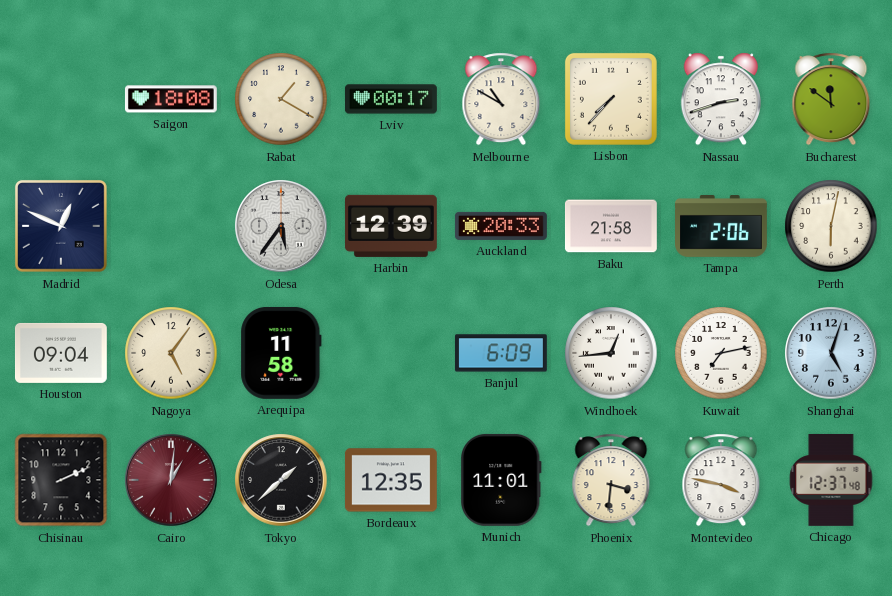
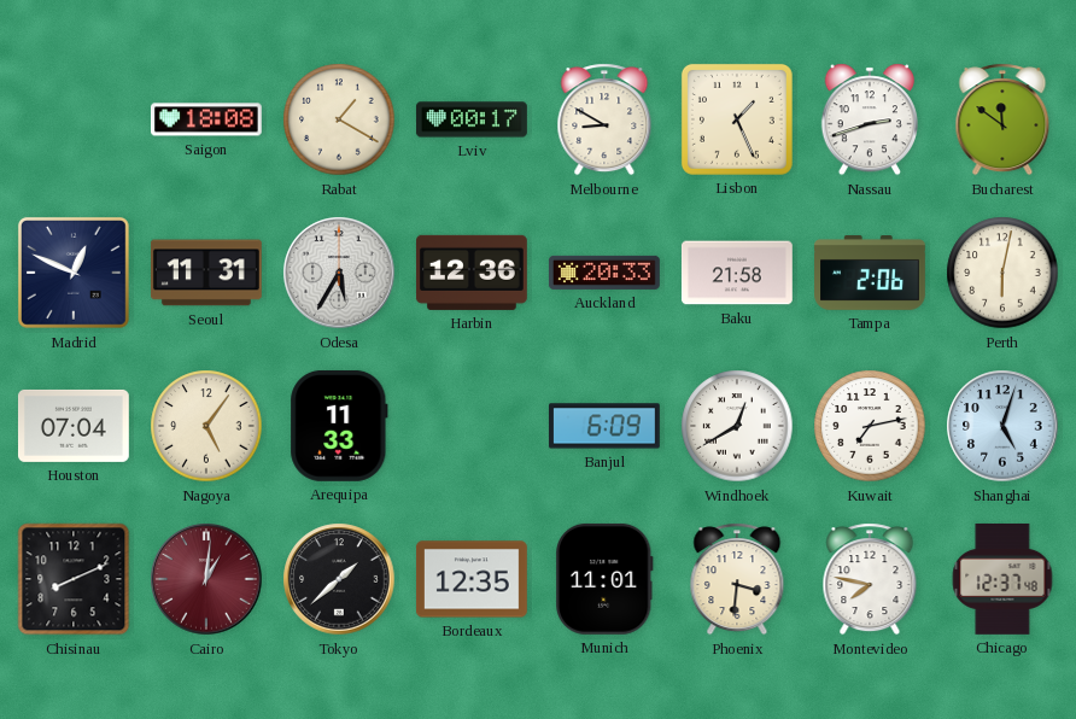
Melbourne: 10:50 -> 8:50 (604, 119)
Lisbon: 7:37 -> 1:26 (737, 119)
Seoul: none -> 11:31 (206, 273)
Odesa: 5:36 -> 5:35 (339, 273)
Harbin: 12:39 -> 12:36 (472, 273)
Houston: 09:04 -> 07:04 (74, 426)
Arequipa: 11:58 -> 11:33 (339, 426)
Windhoek: 12:44 -> 12:40 (737, 426)
Chisinau: 2:11 -> 8:11 (74, 579)
Montevideo: 3:47 -> 7:47 (870, 579)
